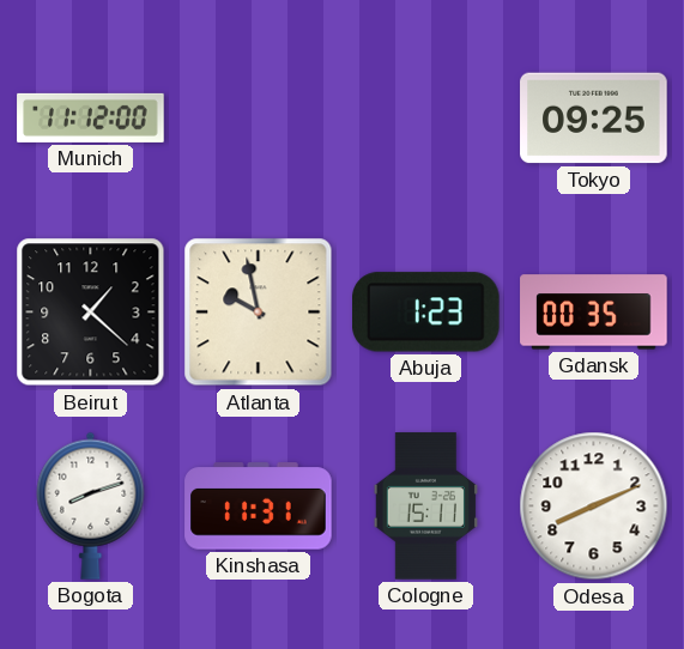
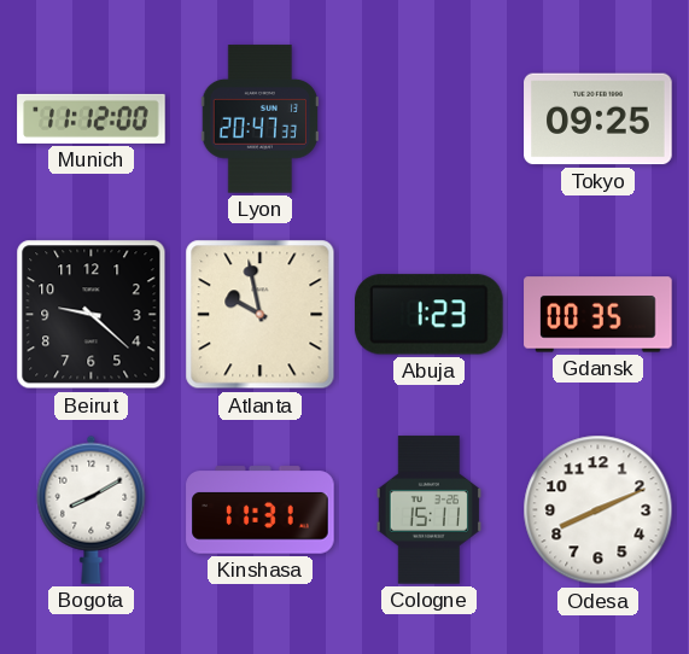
Lyon: none -> 20:47 (259, 119)
Beirut: 1:22 -> 9:22 (92, 315)
Bogota: 8:12 -> 8:10 (92, 509)
